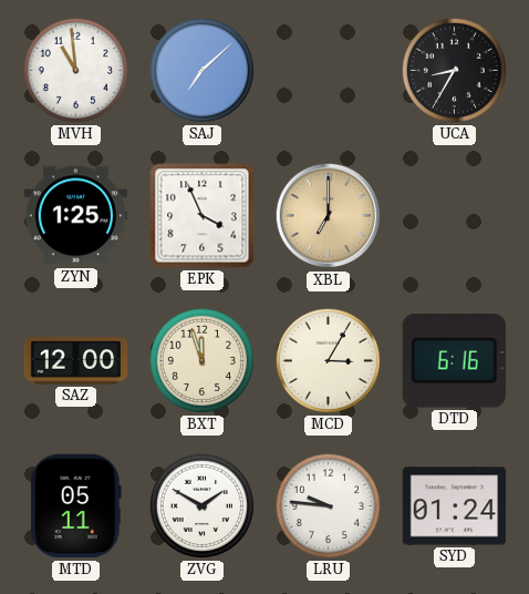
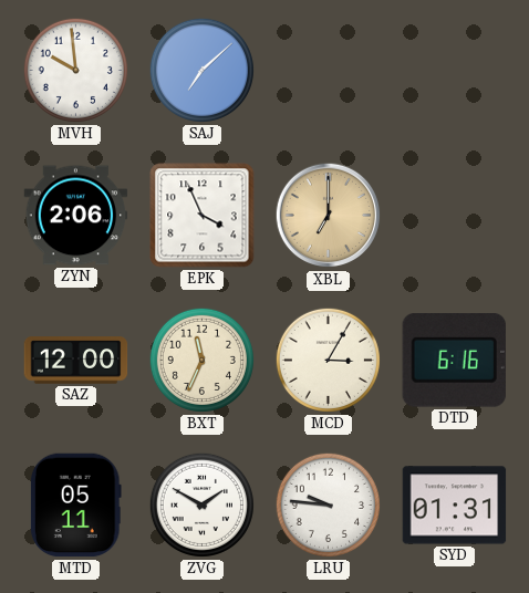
MVH: 10:59 -> 9:59 (75, 70)
UCA: 8:35 -> none (454, 70)
ZYN: 1:25 -> 2:06 (76, 216)
BXT: 11:57 -> 11:34 (201, 360)
SYD: 01:24 -> 01:31 (455, 506)
